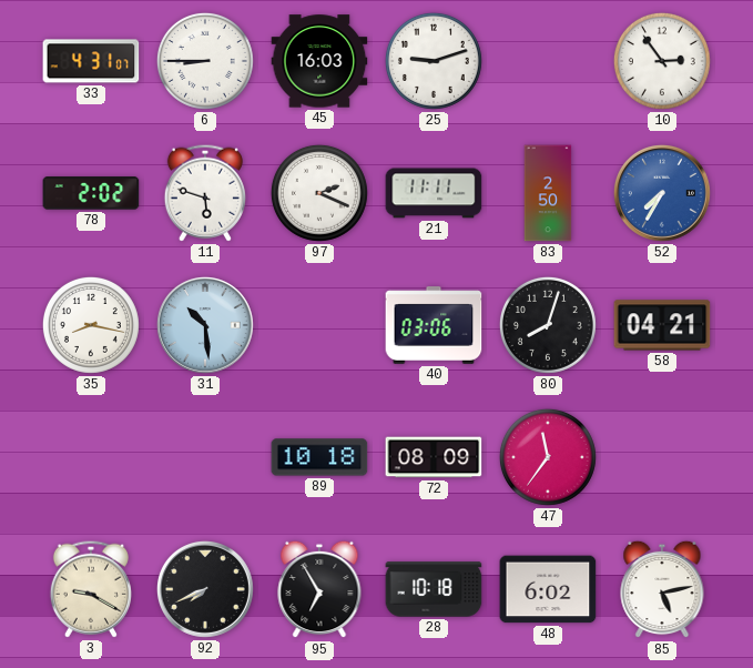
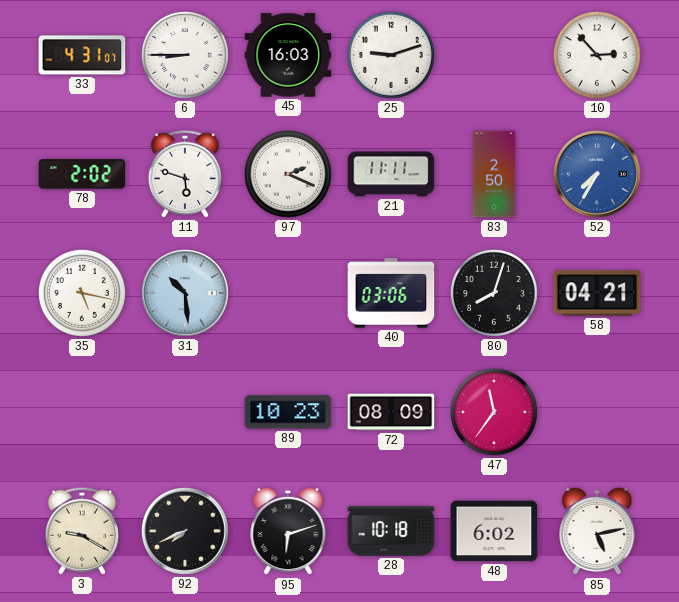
10: 2:54 -> 2:53 (597, 55)
35: 8:17 -> 5:17 (82, 293)
89: 10:18 -> 10:23 (288, 412)
95: 6:55 -> 6:12 (288, 531)
